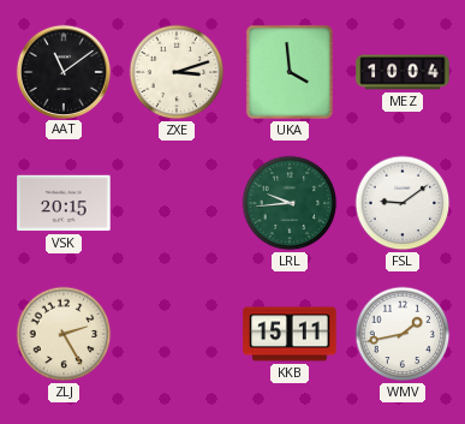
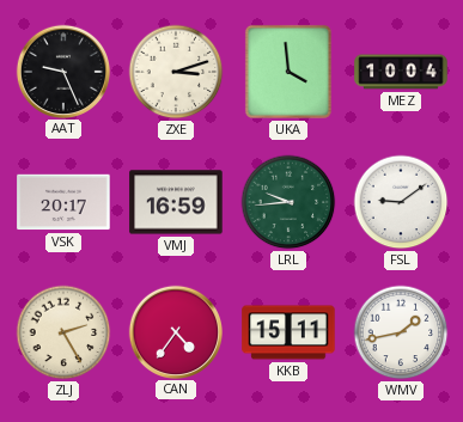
AAT: 11:09 -> 9:26 (62, 71)
VSK: 20:15 -> 20:17 (63, 202)
VMJ: none -> 16:59 (176, 202)
CAN: none -> 4:36 (175, 331)
